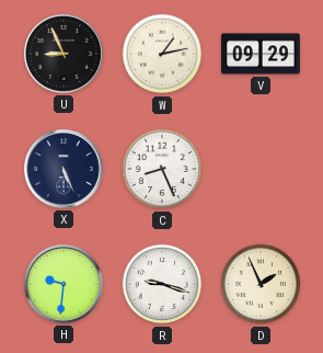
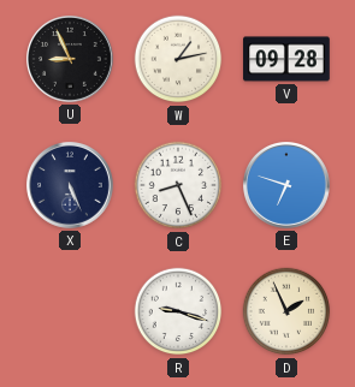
V: 09:29 -> 09:28 (286, 59)
E: none -> 6:48 (288, 186)
H: 9:31 -> none (65, 285)
